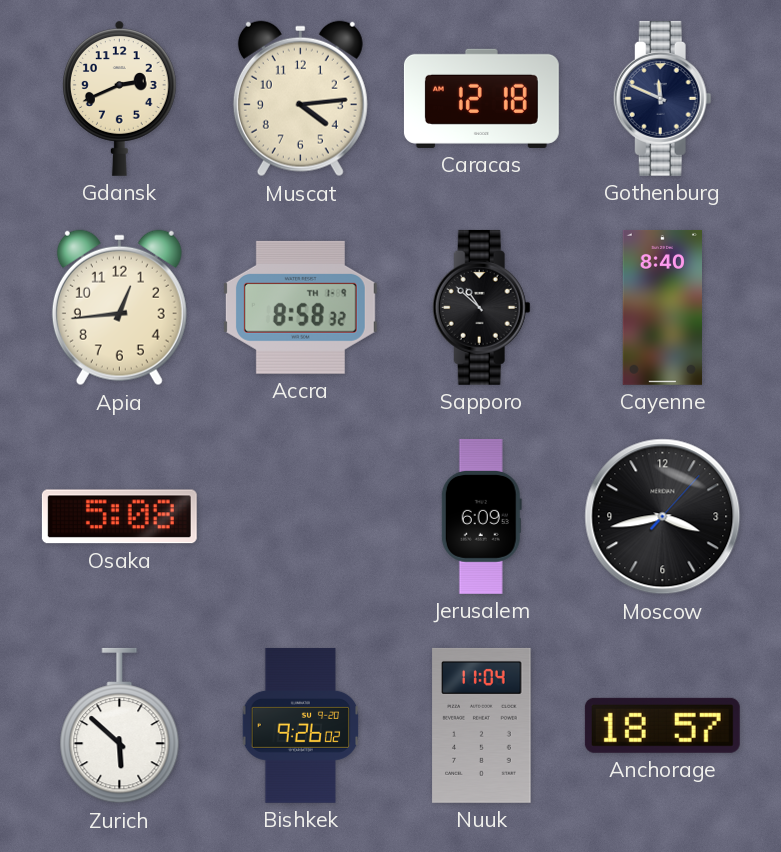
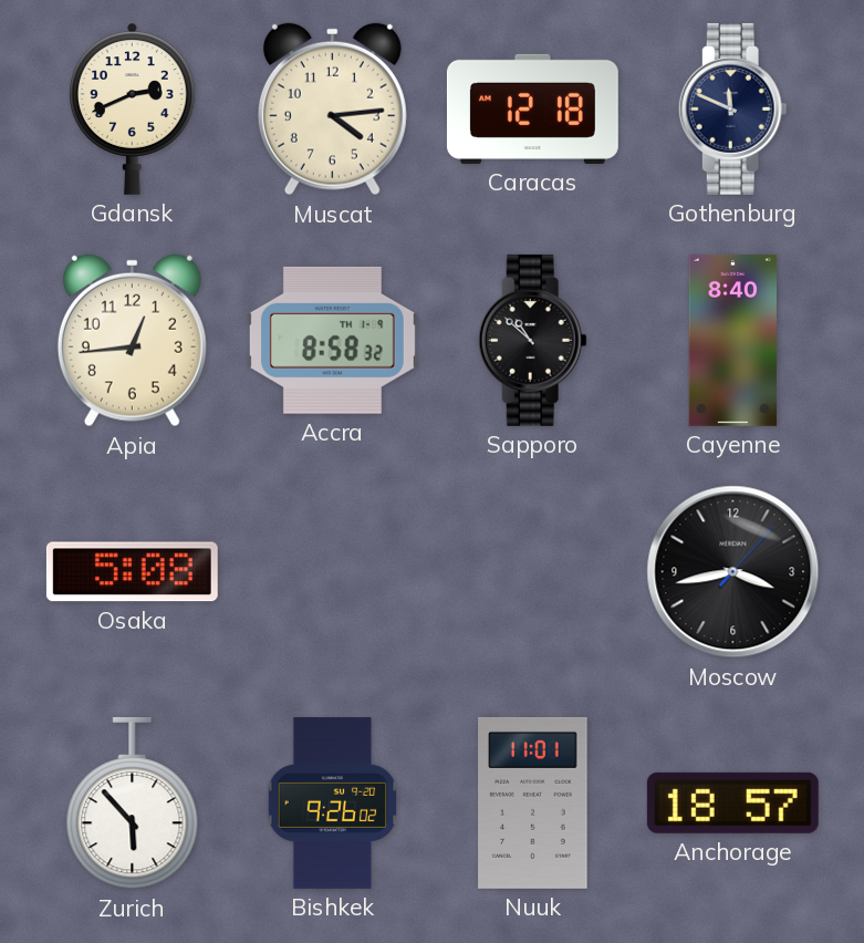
Jerusalem: 6:09 -> none (481, 516)
Zurich: 5:52 -> 5:53 (133, 804)
Nuuk: 11:04 -> 11:01 (533, 802)
